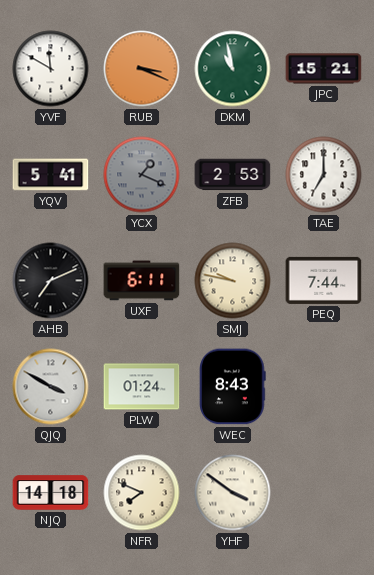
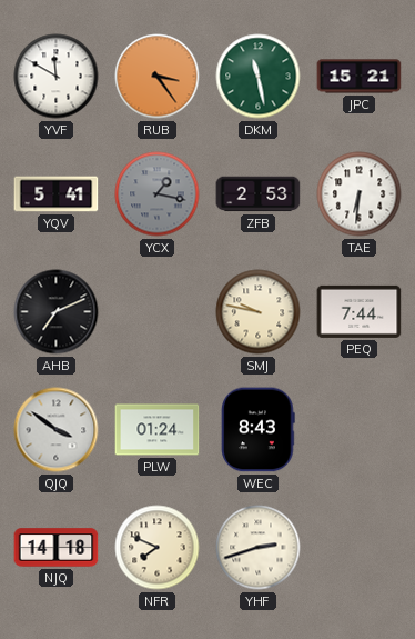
RUB: 3:19 -> 3:24 (158, 77)
DKM: 10:58 -> 11:28 (259, 77)
YCX: 1:19 -> 1:17 (158, 194)
TAE: 7:00 -> 6:31 (360, 194)
UXF: 6:11 -> none (142, 281)
QJQ: 3:50 -> 3:51 (57, 430)
YHF: 3:51 -> 2:42 (259, 548)
